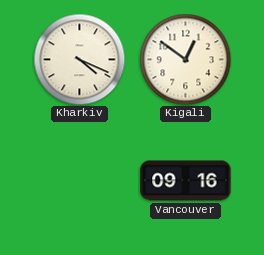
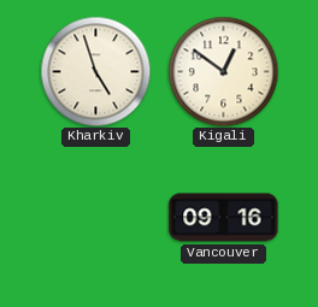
Kharkiv: 4:19 -> 4:57 (95, 71)
